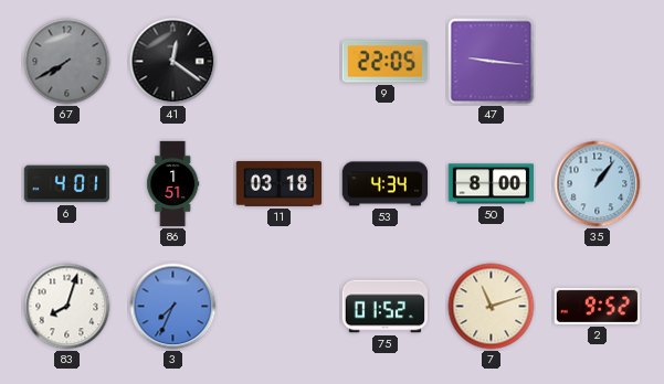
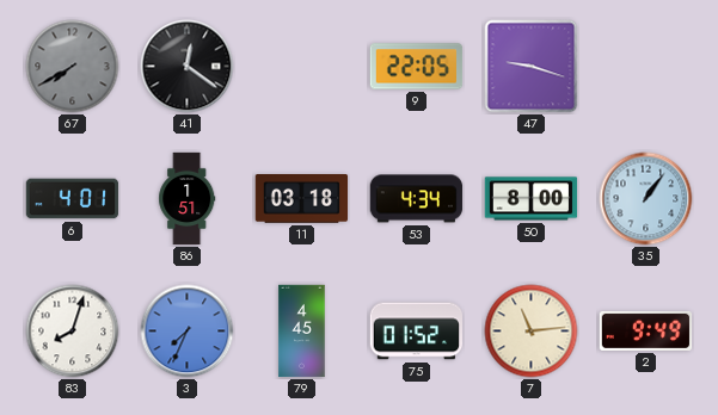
47: 9:16 -> 9:18 (532, 67)
79: none -> 4:45 (302, 332)
7: 11:12 -> 11:14 (532, 332)
2: 9:52 -> 9:49 (646, 330)
